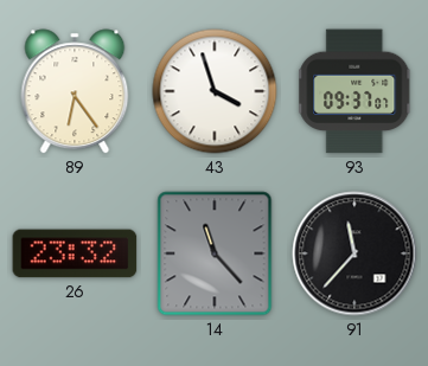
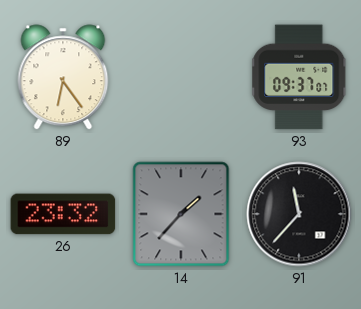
43: 3:57 -> none (215, 91)
14: 11:23 -> 1:37 (181, 214)
